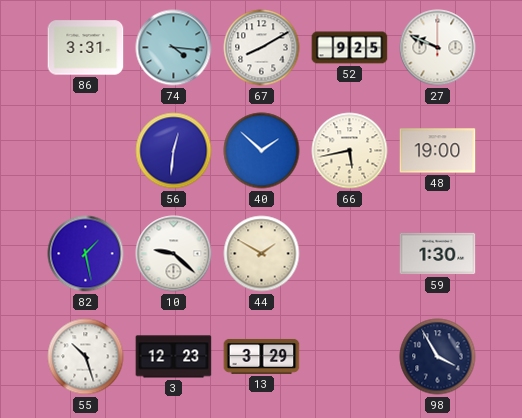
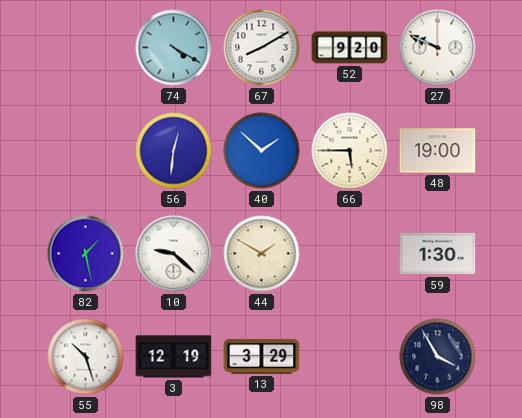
86: 3:31 -> none (86, 48)
74: 4:16 -> 4:20 (174, 48)
52: 9:25 -> 9:20 (350, 48)
66: 5:43 -> 5:45 (350, 151)
3: 12:23 -> 12:19 (174, 357)
